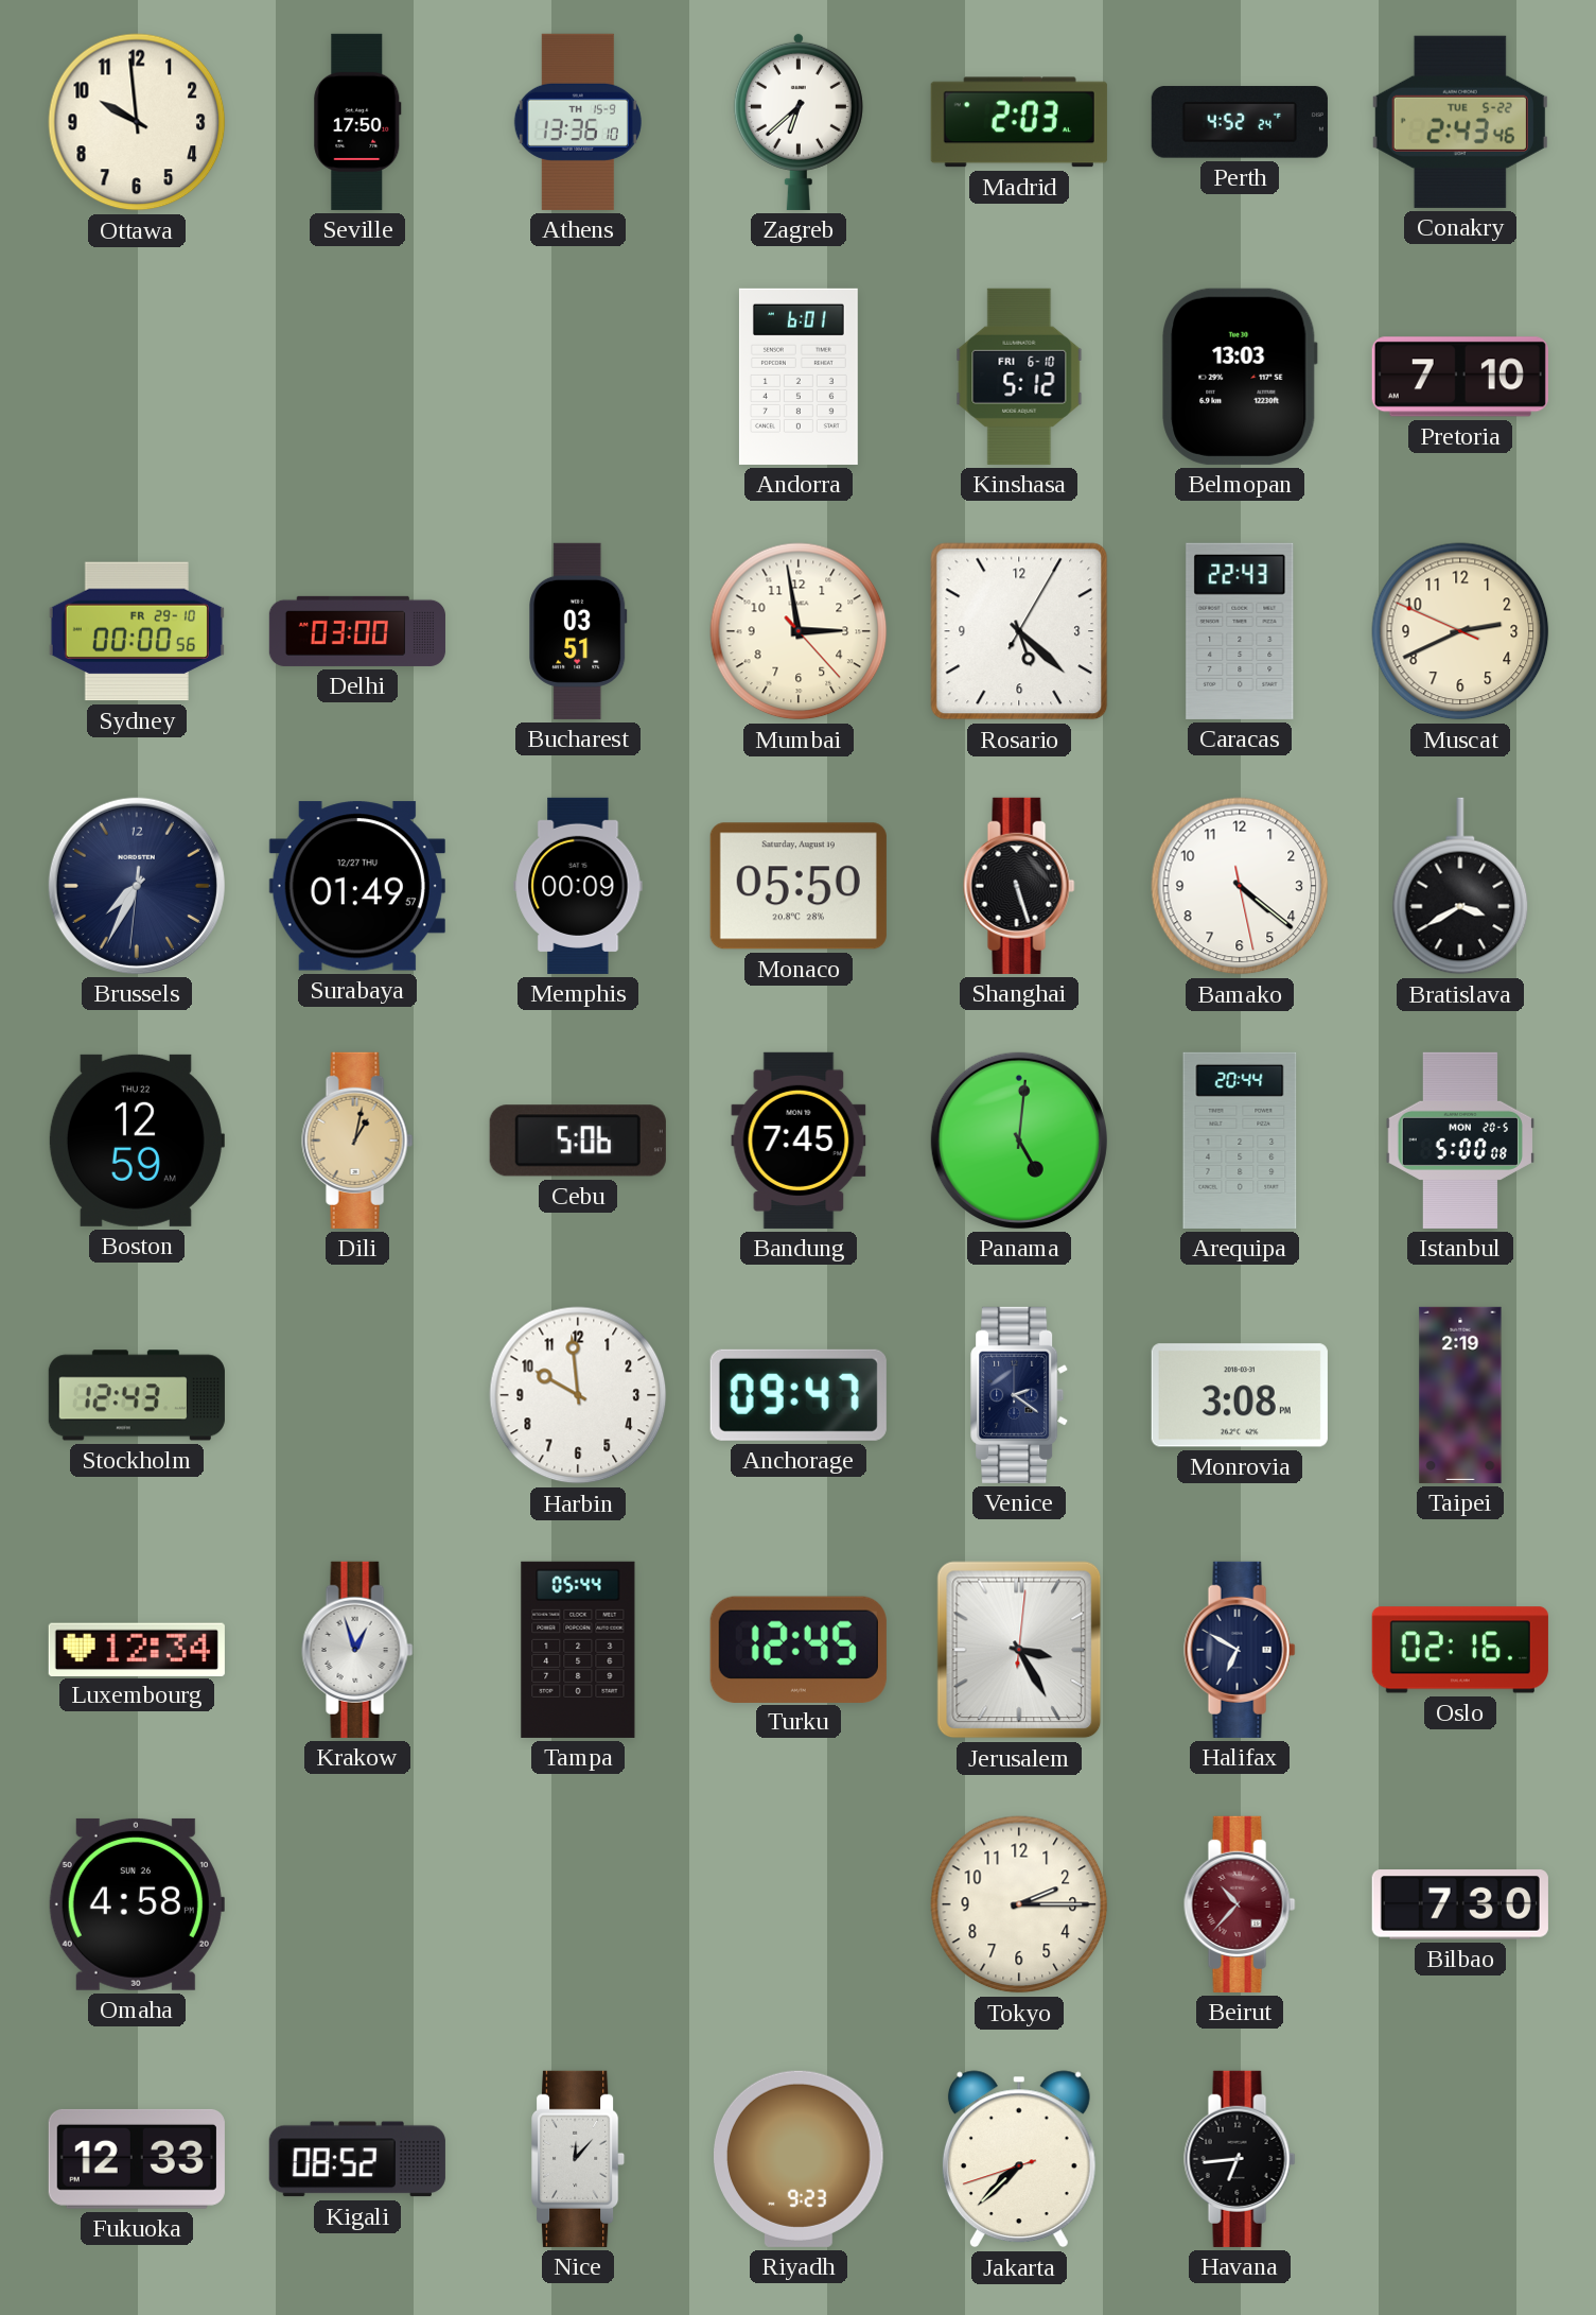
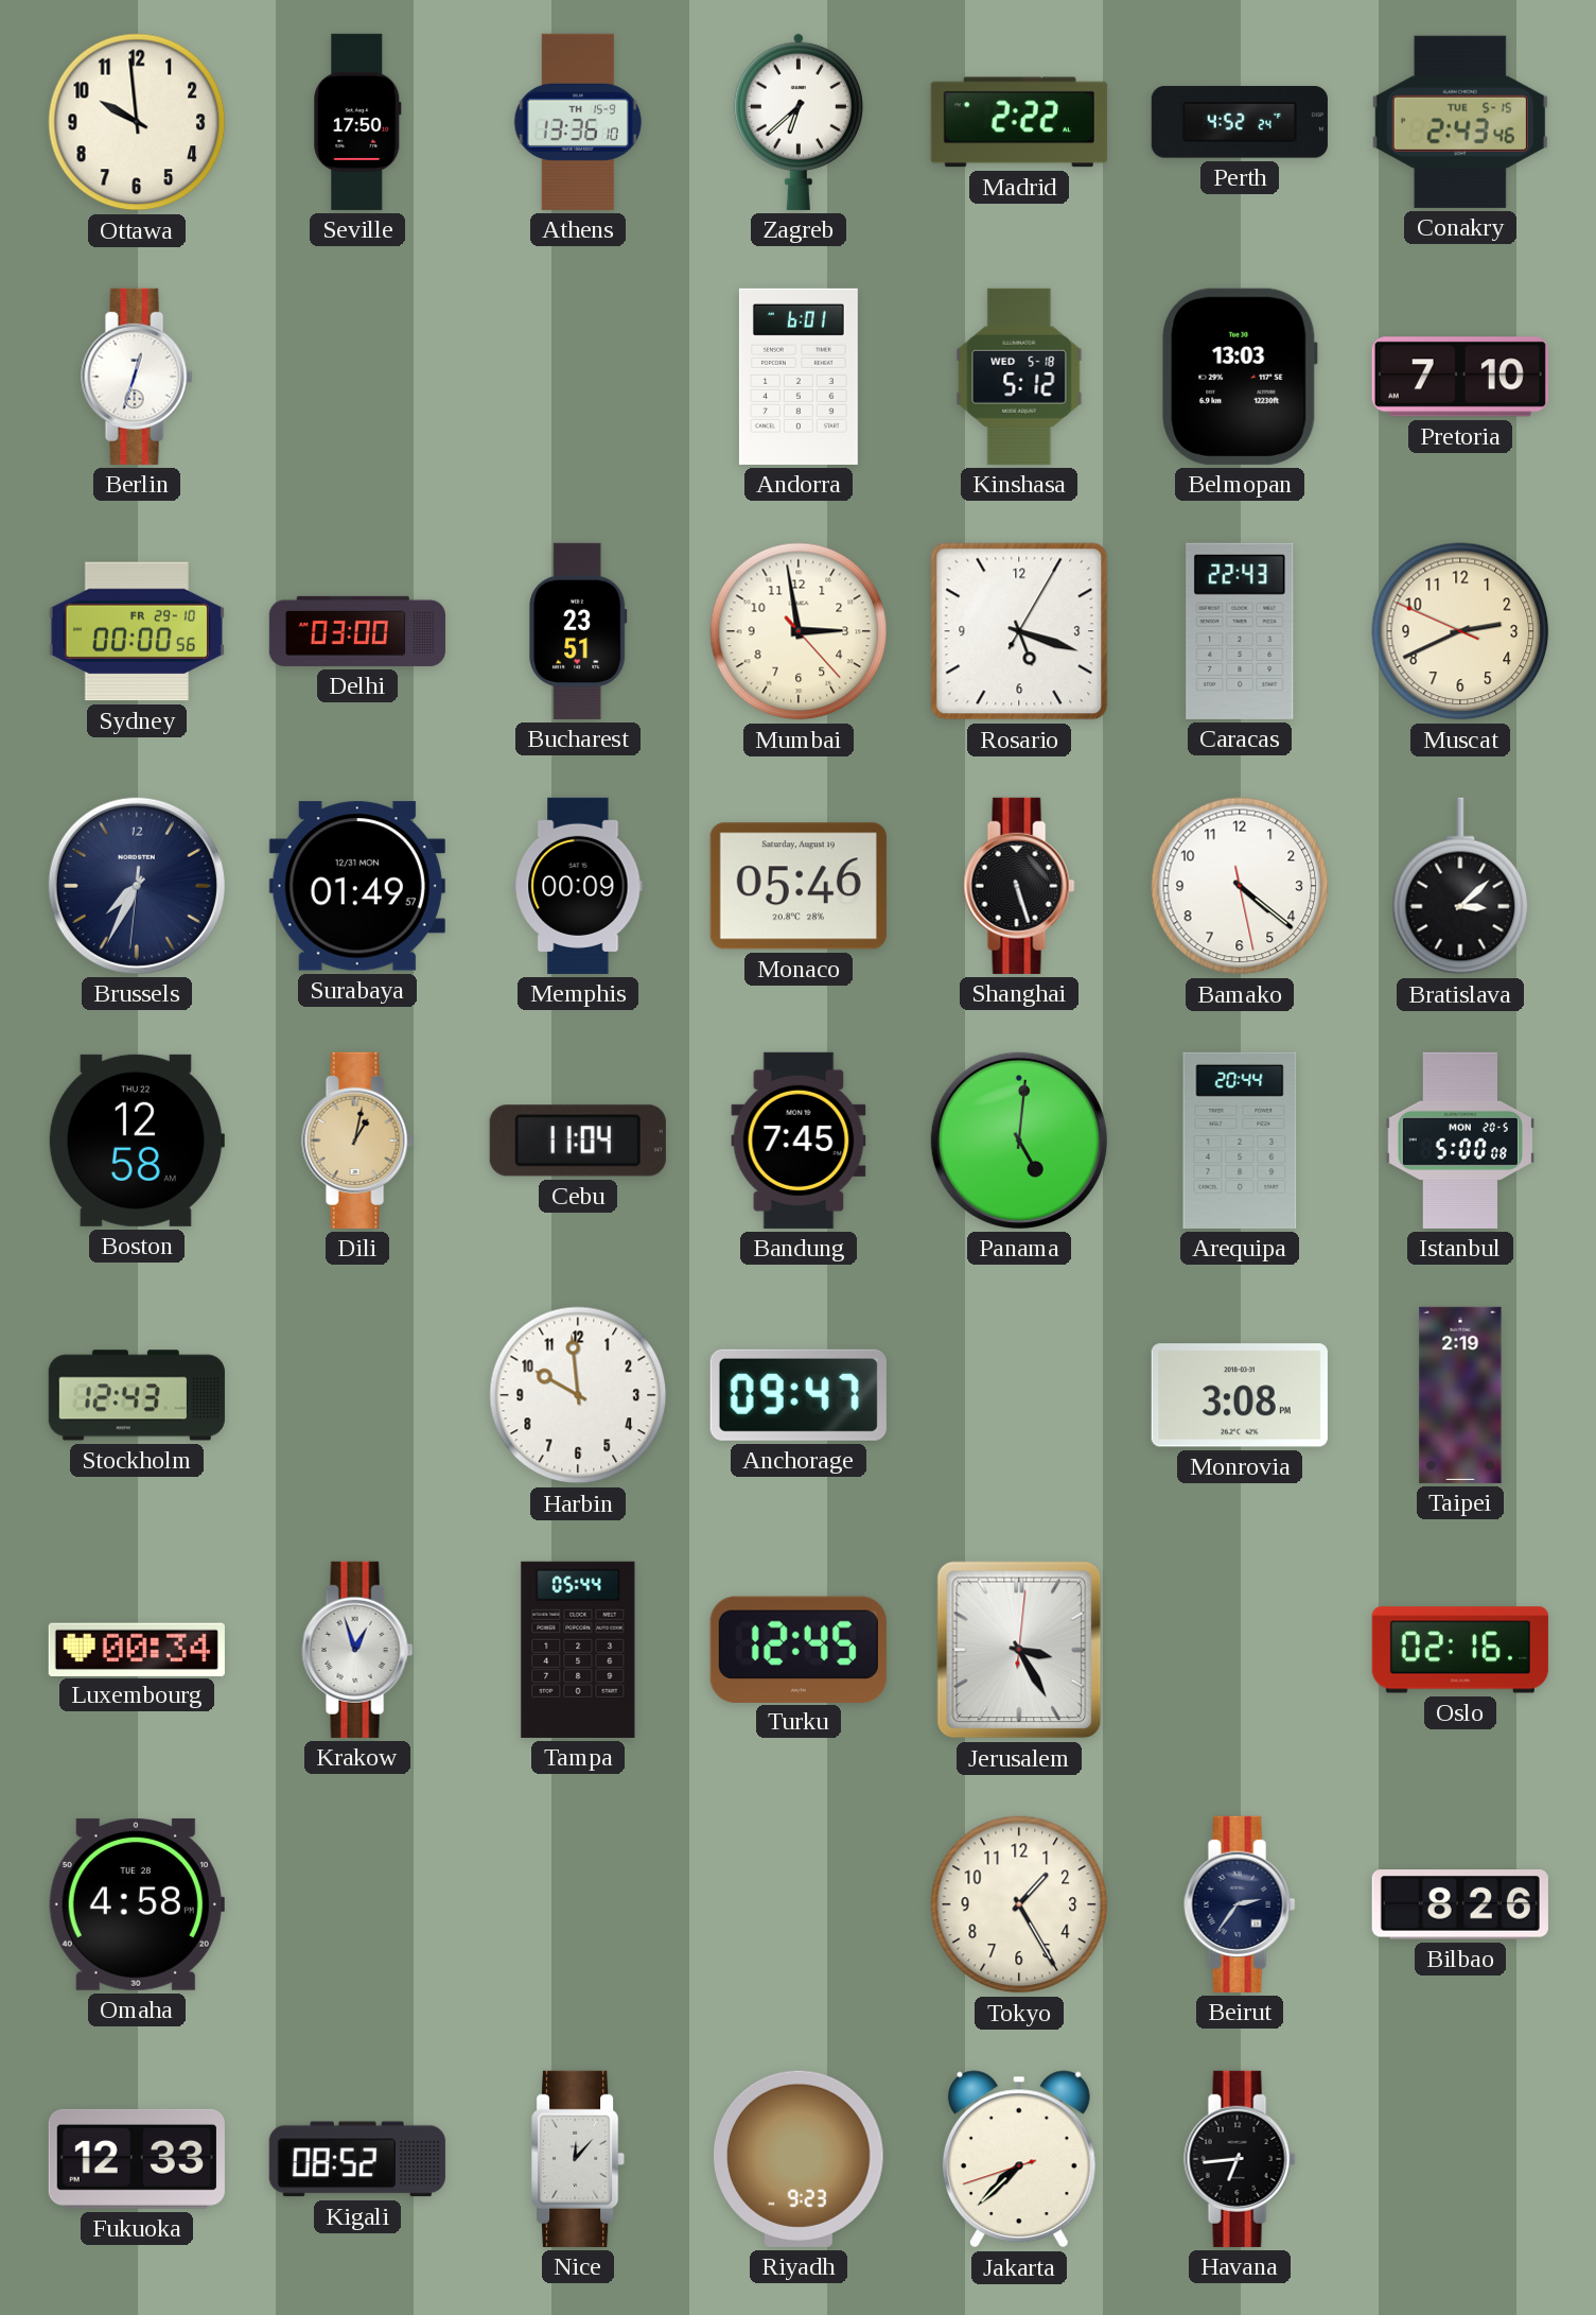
Madrid: 2:03 -> 2:22 (1019, 122)
Conakry date: TUE 5-22 -> TUE 5-15 (1460, 122)
Berlin: none -> 12:33 (137, 377)
Kinshasa date: FRI 6-10 -> WED 5-18 (1019, 377)
Bucharest: 03:51 -> 23:51 (578, 631)
Rosario: 5:22 -> 5:18 (1019, 631)
Surabaya date: 12/27 THU -> 12/31 MON (357, 886)
Monaco: 05:50 -> 05:46 (799, 886)
Bratislava: 3:40 -> 3:08 (1460, 886)
Boston: 12:59 -> 12:58 (136, 1141)
Cebu: 5:06 -> 11:04 (578, 1141)
Venice: 2:21 -> none (1020, 1395)
Luxembourg: 12:34 -> 00:34 (137, 1649)
Halifax: 6:50 -> none (1240, 1650)
Omaha date: SUN 26 -> TUE 28 (137, 1904)
Tokyo: 2:15 -> 1:25 (1019, 1904)
Beirut: 10:37 -> 2:36 (1240, 1904)
Beirut dial: burgundy -> navy (1240, 1904)
Bilbao: 7:30 -> 8:26 (1460, 1904)
